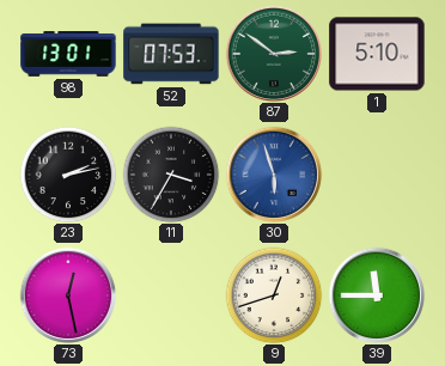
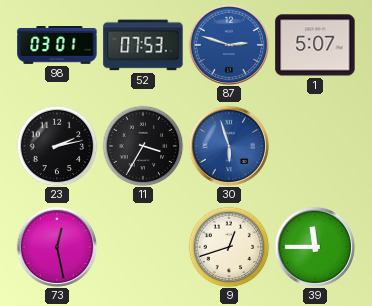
98: 13:01 -> 03:01 (57, 45)
87: 2:51 -> 2:48 (229, 45)
87 dial: green -> blue (229, 45)
1: 5:10 -> 5:07 (315, 45)
